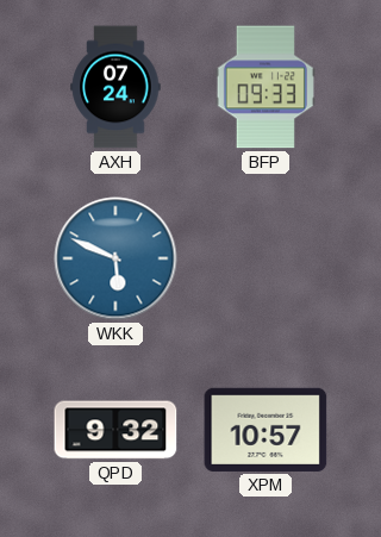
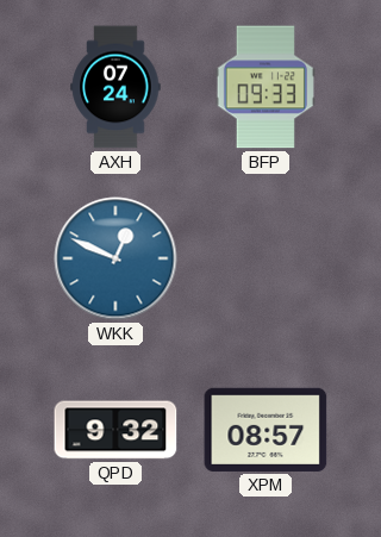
WKK: 5:49 -> 12:49 (115, 258)
XPM: 10:57 -> 08:57 (266, 430)
